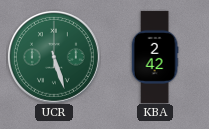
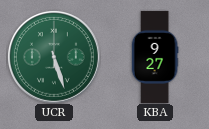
KBA: 2:42 -> 9:27 (155, 57)
